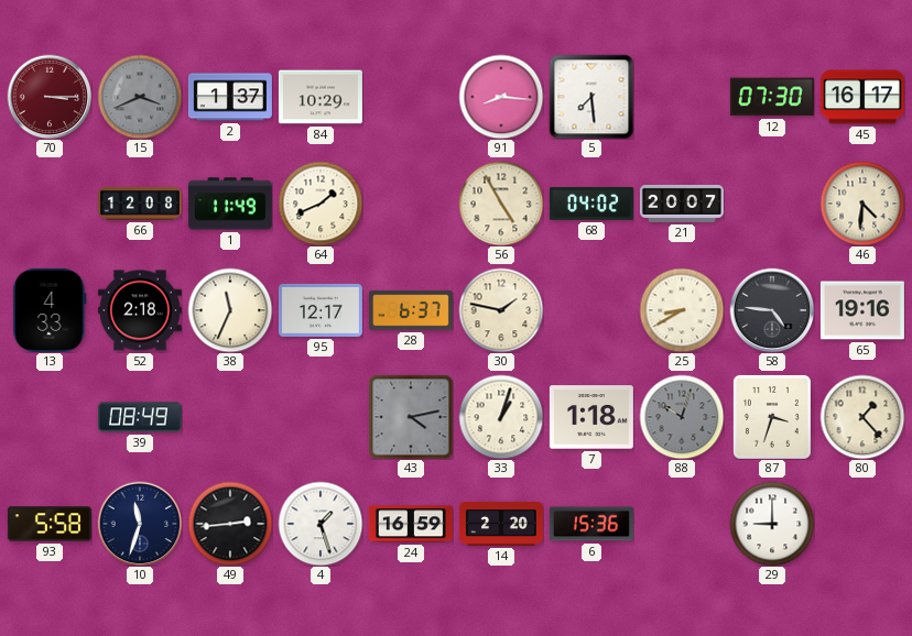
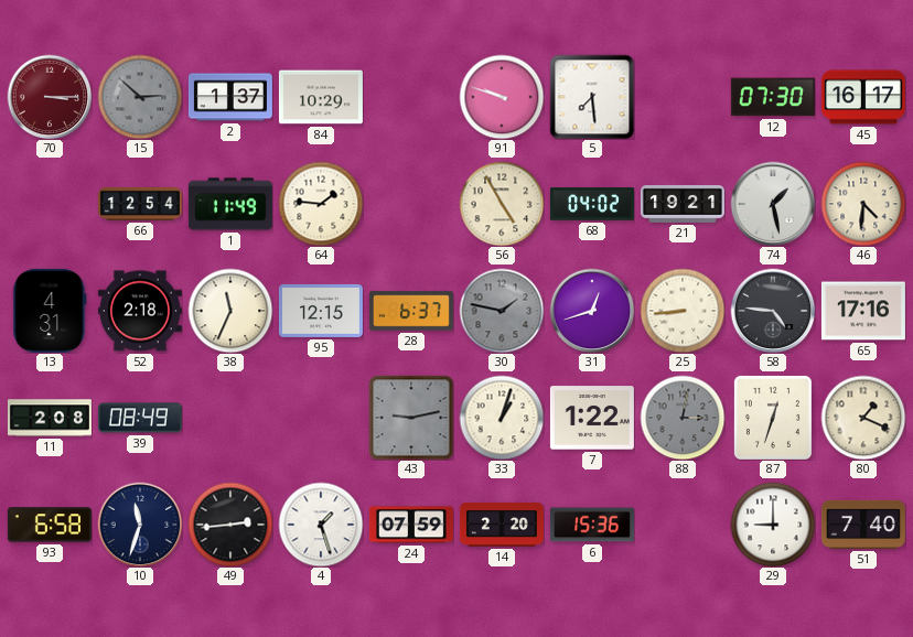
15: 3:41 -> 2:52 (140, 97)
91: 8:16 -> 9:48 (502, 97)
66: 12:08 -> 12:54 (140, 204)
64: 1:41 -> 1:46 (321, 204)
21: 20:07 -> 19:21 (683, 204)
74: none -> 1:28 (773, 204)
13: 4:33 -> 4:31 (50, 311)
95: 12:17 -> 12:15 (321, 311)
30 dial: cream -> grey (502, 311)
31: none -> 12:42 (592, 311)
25: 8:40 -> 8:44 (683, 311)
65: 19:16 -> 17:16 (863, 311)
11: none -> 2:08 (50, 418)
43: 4:13 -> 9:13 (411, 418)
7: 1:18 -> 1:22 (592, 418)
88: 10:03 -> 3:02 (683, 418)
87: 3:33 -> 12:33 (773, 418)
80: 1:23 -> 1:19 (863, 418)
93: 5:58 -> 6:58 (50, 525)
24: 16:59 -> 07:59 (411, 525)
51: none -> 7:40 (863, 525)
